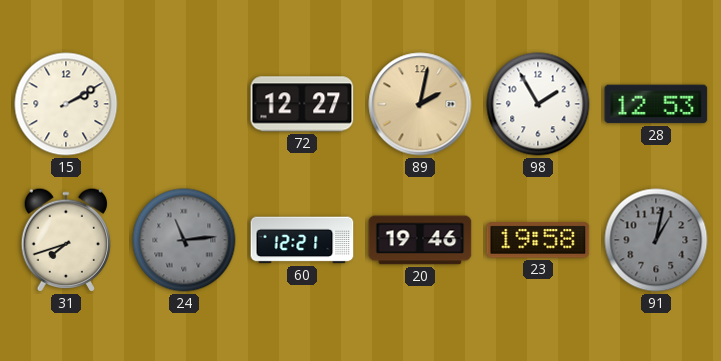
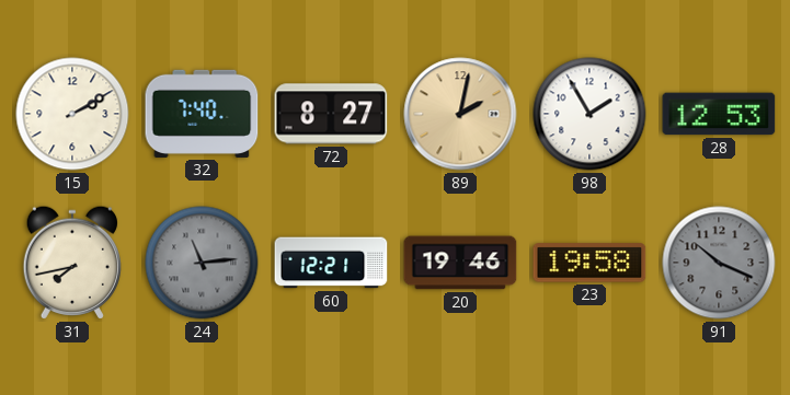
32: none -> 7:40 (202, 114)
72: 12:27 -> 8:27 (331, 114)
31: 7:42 -> 7:43 (71, 263)
91: 1:02 -> 10:19 (719, 263)
